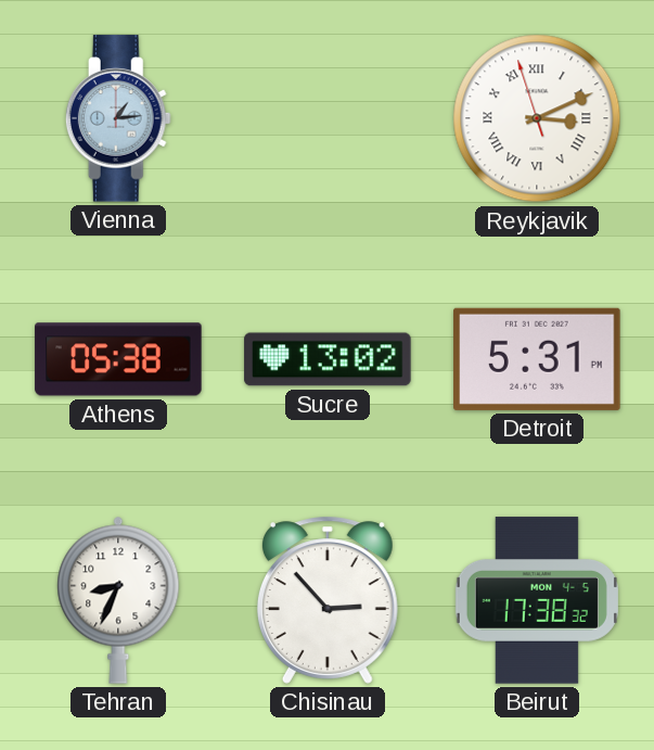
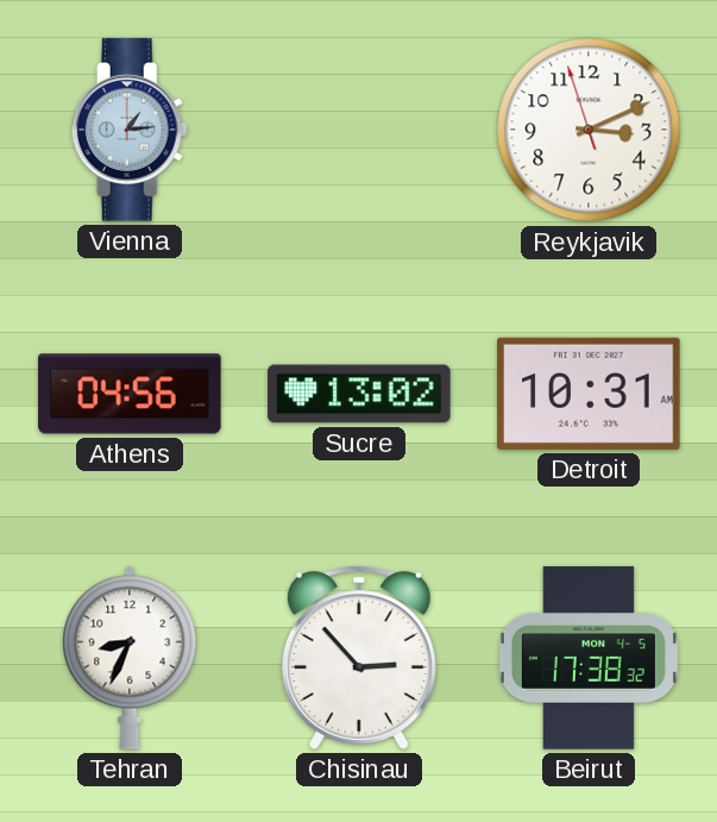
Reykjavik numerals: Roman -> Arabic (589, 130)
Athens: 05:38 -> 04:56 (130, 394)
Detroit: 5:31 -> 10:31 (589, 394)
